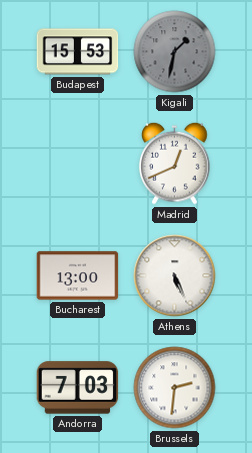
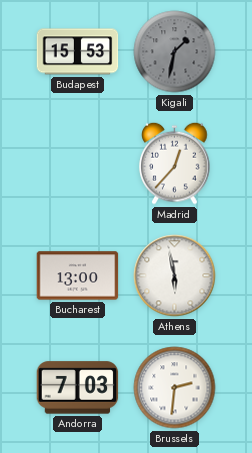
Madrid: 12:41 -> 12:37 (175, 163)
Athens: 5:26 -> 5:58 (175, 276)
